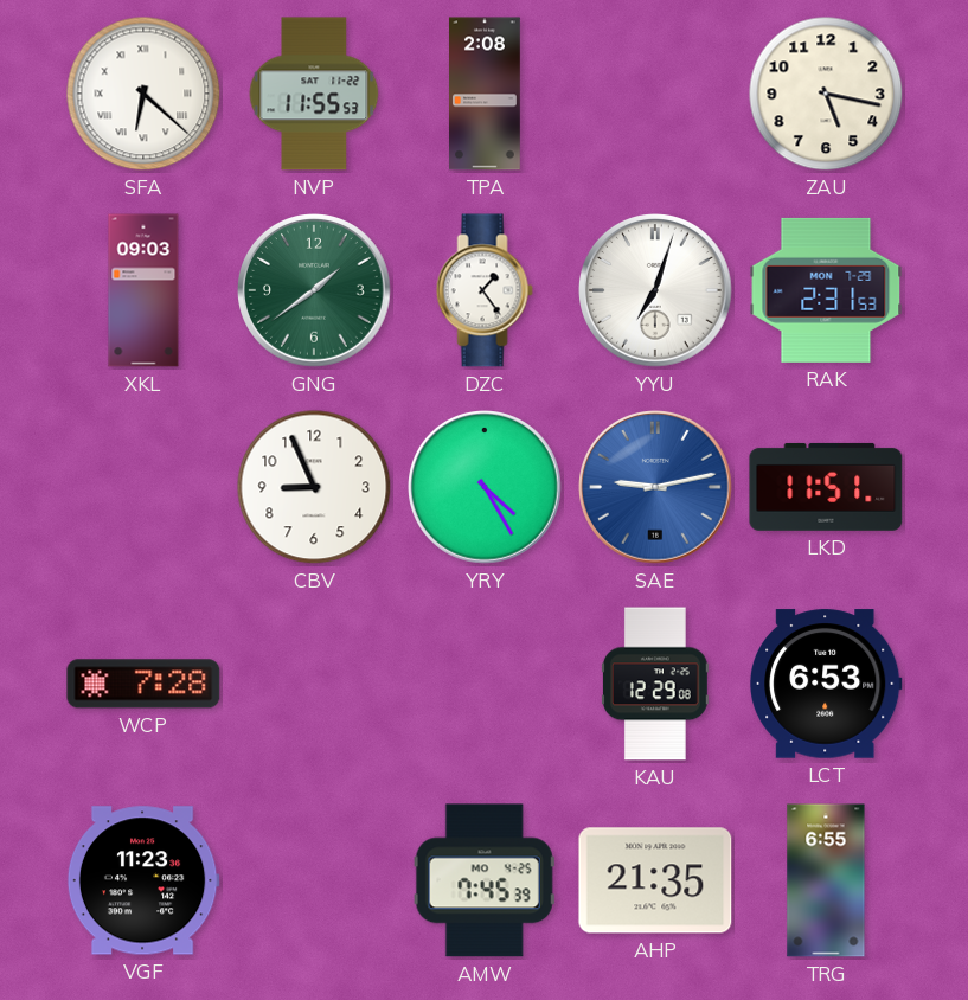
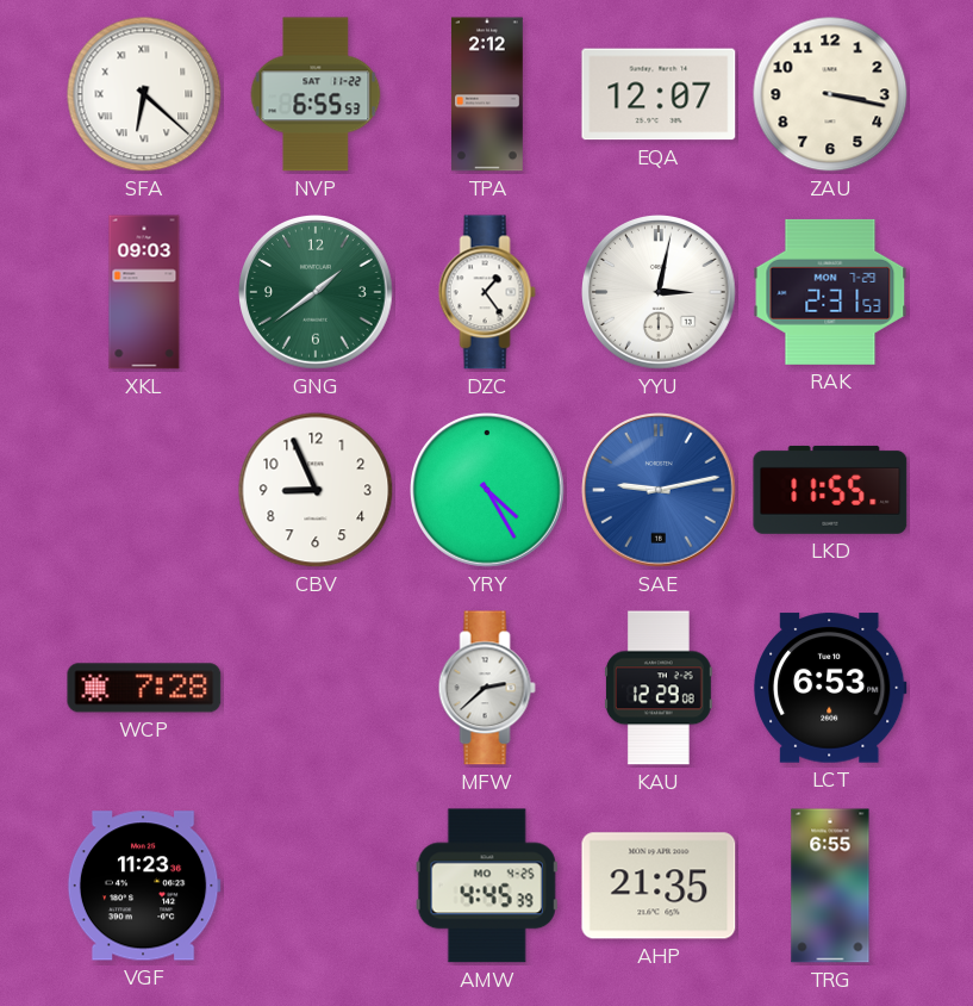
NVP: 11:55 -> 6:55 (316, 94)
TPA: 2:08 -> 2:12 (488, 94)
EQA: none -> 12:07 (659, 94)
ZAU: 5:17 -> 3:17 (830, 94)
YYU: 7:03 -> 3:02 (660, 293)
LKD: 11:51 -> 11:55 (830, 490)
MFW: none -> 2:38 (487, 688)
AMW: 7:45 -> 4:45 (487, 886)
